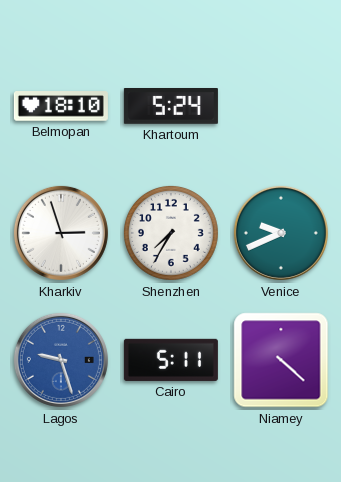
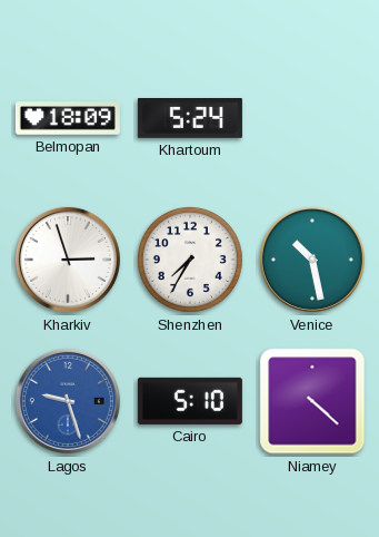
Belmopan: 18:10 -> 18:09 (68, 118)
Venice: 9:41 -> 10:28 (312, 260)
Cairo: 5:11 -> 5:10 (190, 401)
